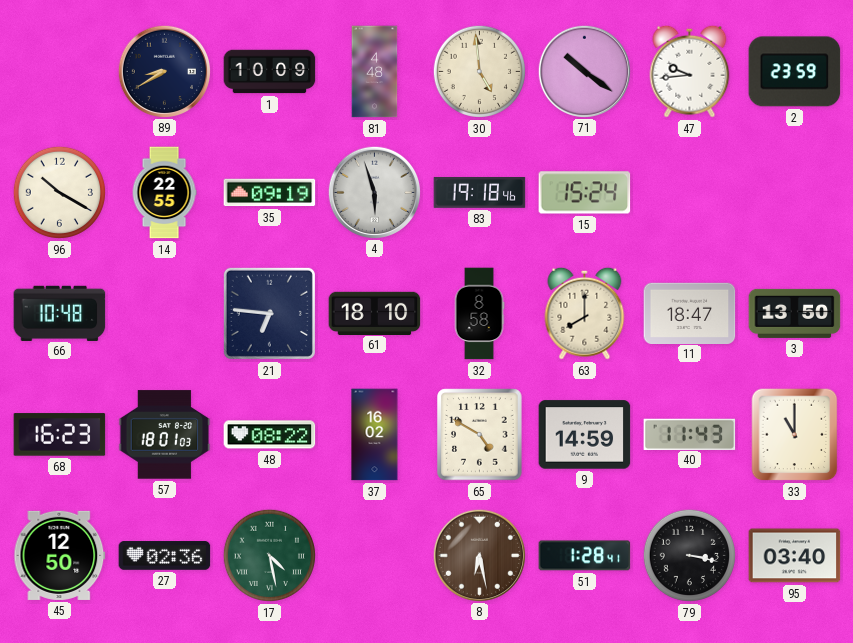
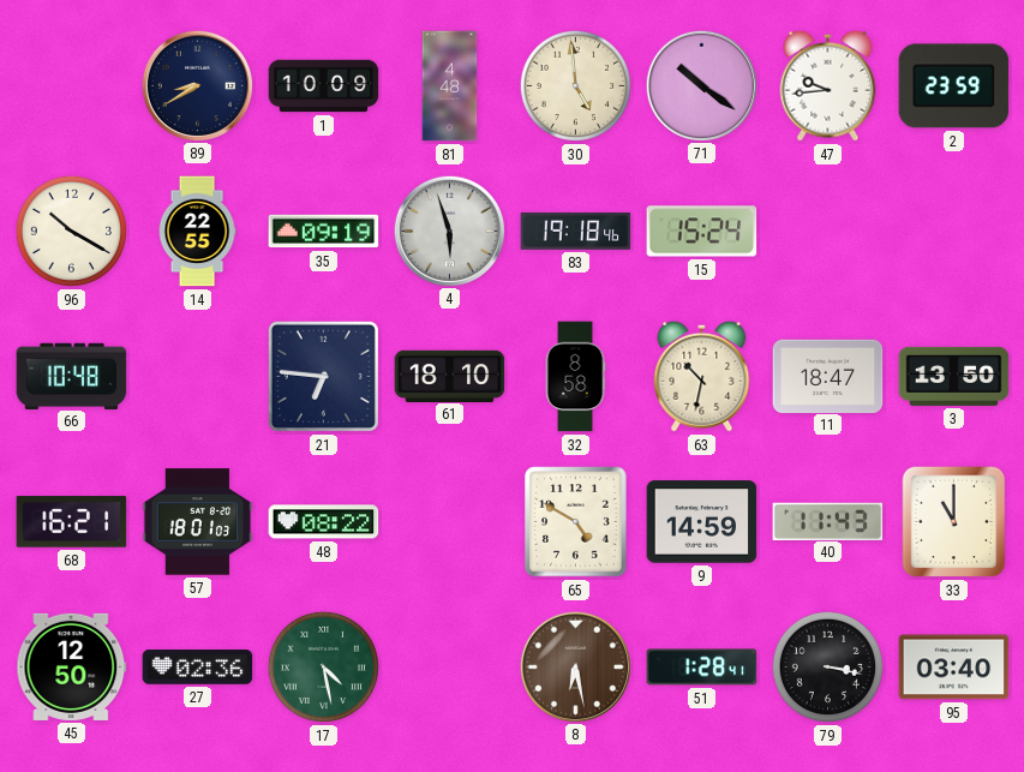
63: 8:00 -> 10:32 (702, 376)
68: 16:23 -> 16:21 (72, 522)
37: 16:02 -> none (375, 435)
